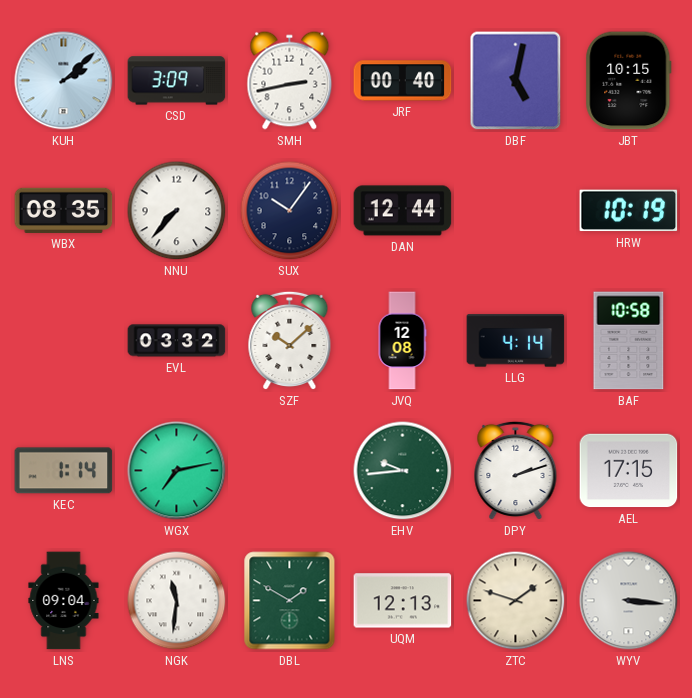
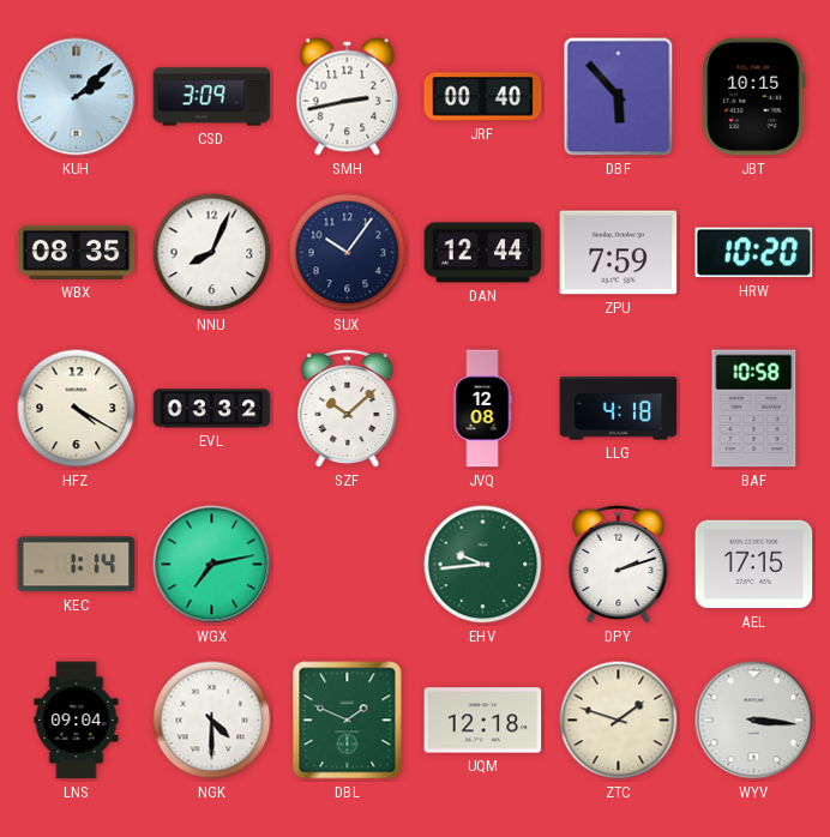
DBF: 5:02 -> 5:53 (619, 97)
NNU: 7:37 -> 8:04 (212, 253)
ZPU: none -> 7:59 (619, 253)
HRW: 10:19 -> 10:20 (754, 253)
HFZ: none -> 4:20 (77, 409)
LLG: 4:14 -> 4:18 (619, 409)
NGK: 11:31 -> 4:30 (212, 721)
DBL: 1:50 -> 1:49 (348, 721)
UQM: 12:13 -> 12:18 (483, 721)
